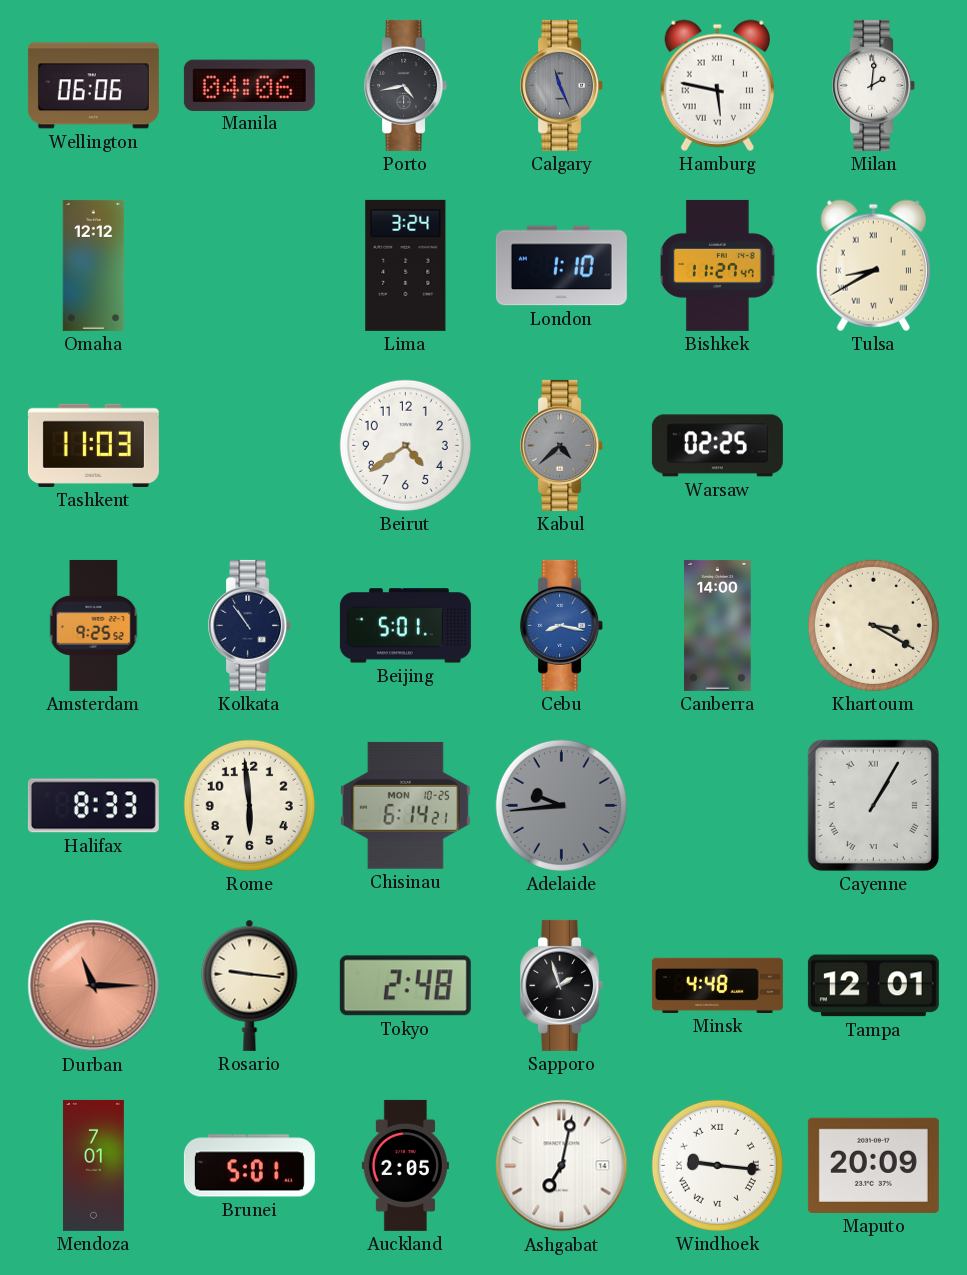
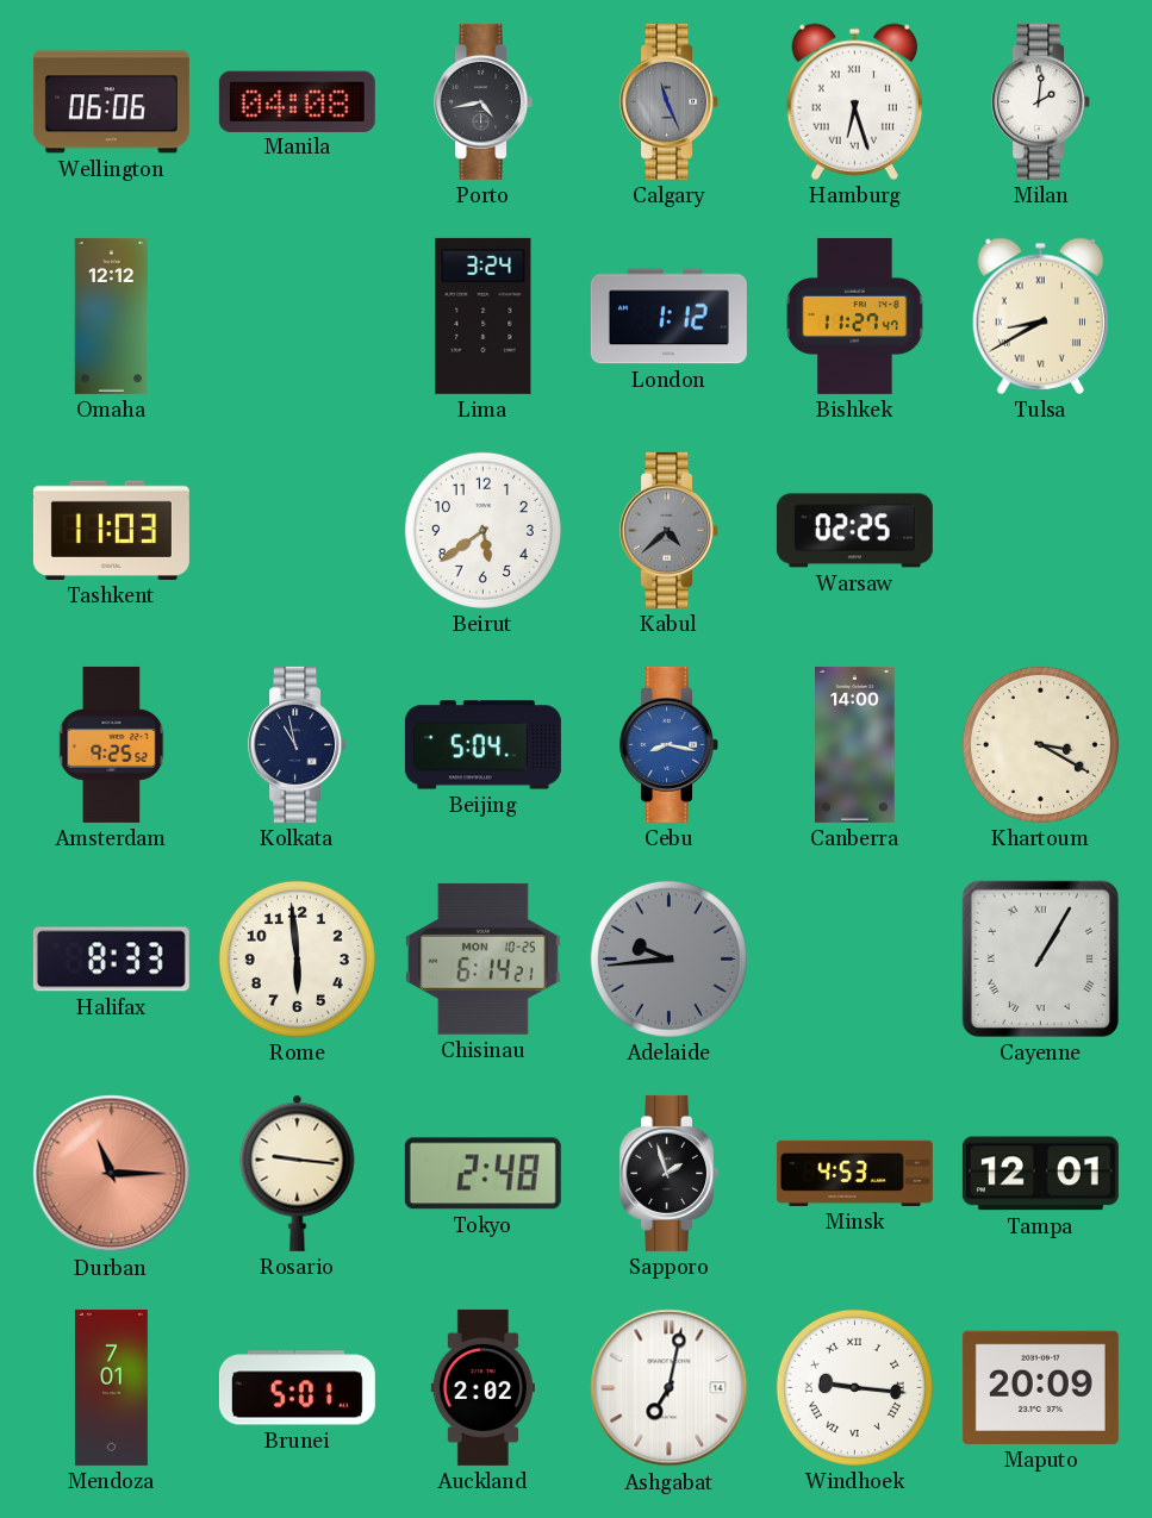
Manila: 04:06 -> 04:08 (297, 101)
Hamburg: 5:47 -> 6:27 (854, 101)
London: 1:10 -> 1:12 (668, 317)
Beirut: 4:39 -> 5:39 (482, 530)
Kolkata: 10:54 -> 10:58 (298, 744)
Beijing: 5:01 -> 5:04 (482, 745)
Minsk: 4:48 -> 4:53 (854, 1173)
Auckland: 2:05 -> 2:02 (482, 1387)
